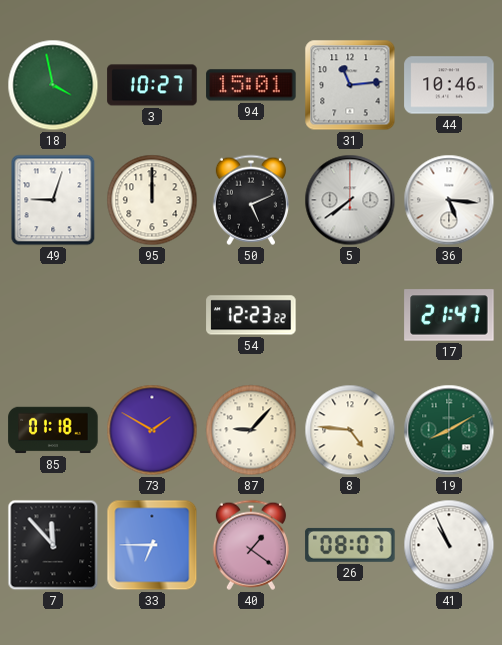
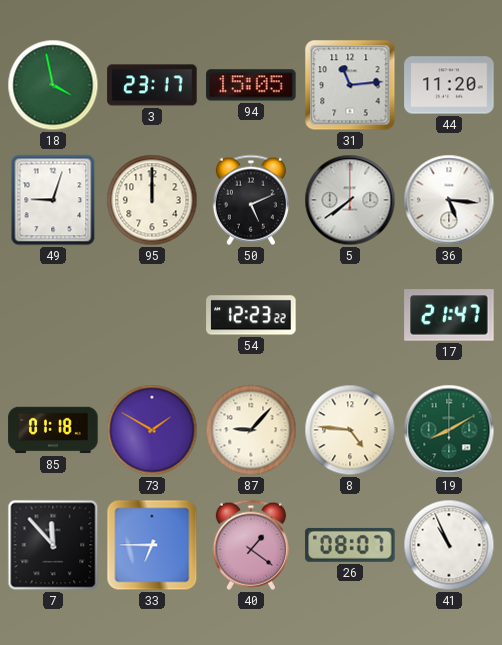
3: 10:27 -> 23:17 (152, 85)
94: 15:01 -> 15:05 (251, 85)
44: 10:46 -> 11:20 (449, 85)
